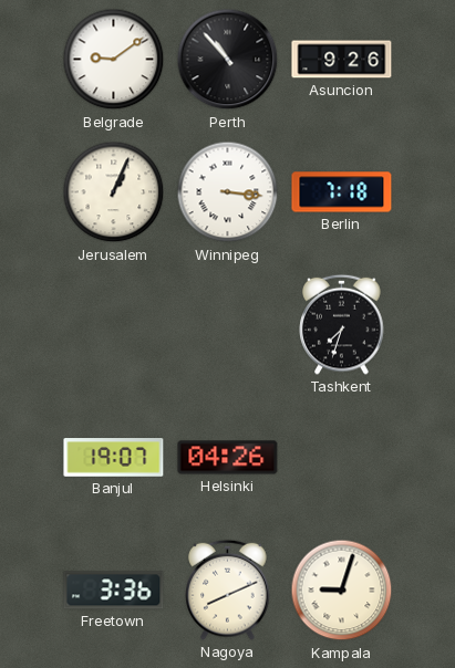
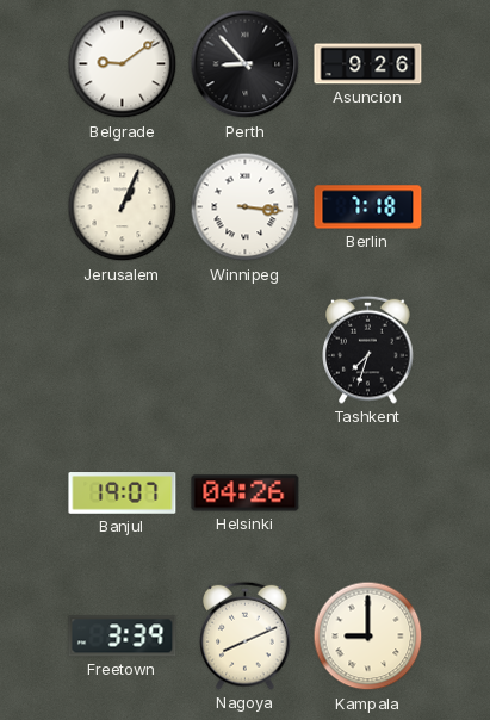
Perth: 10:53 -> 8:53 (246, 64)
Freetown: 3:36 -> 3:39 (123, 637)
Kampala: 9:03 -> 9:00 (368, 637)
